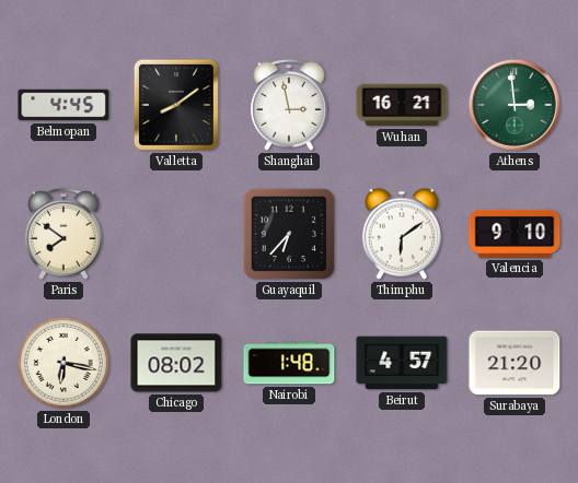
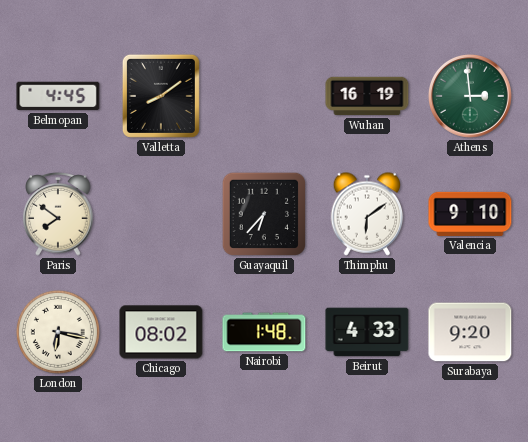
Shanghai: 2:58 -> none (289, 105)
Wuhan: 16:21 -> 16:19 (367, 96)
Beirut: 4:57 -> 4:33 (367, 332)
Surabaya: 21:20 -> 9:20 (470, 332)
